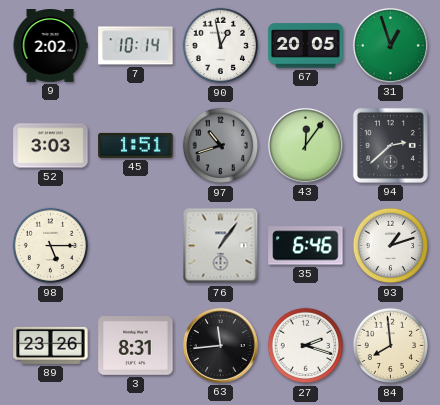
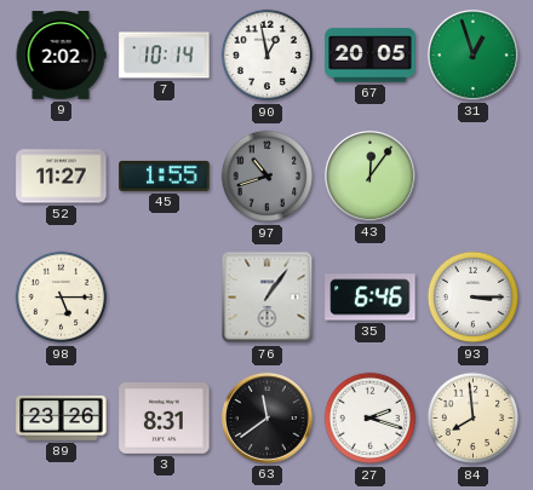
52: 3:03 -> 11:27 (62, 177)
45: 1:51 -> 1:55 (165, 175)
94: 2:38 -> none (390, 145)
93: 1:12 -> 3:15 (474, 298)
63: 11:44 -> 11:39 (266, 417)
